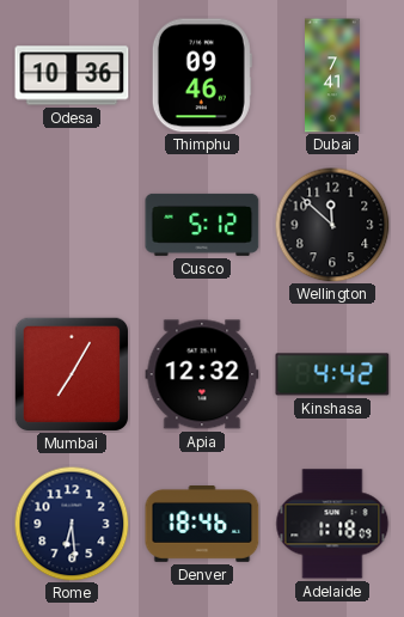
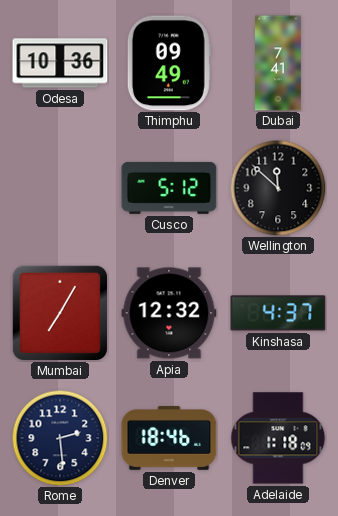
Thimphu: 09:46 -> 09:49 (169, 63)
Kinshasa: 4:42 -> 4:37 (278, 313)
Rome: 6:29 -> 2:29 (60, 438)
